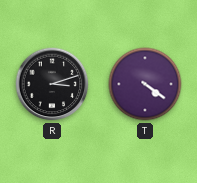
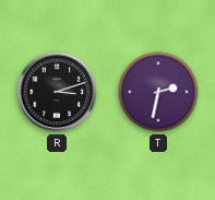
T: 4:21 -> 2:32 (158, 92)
